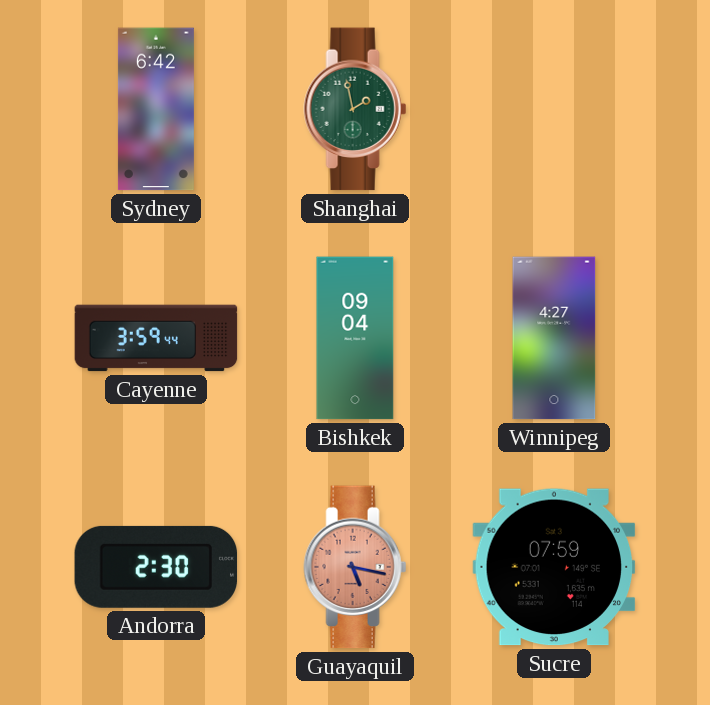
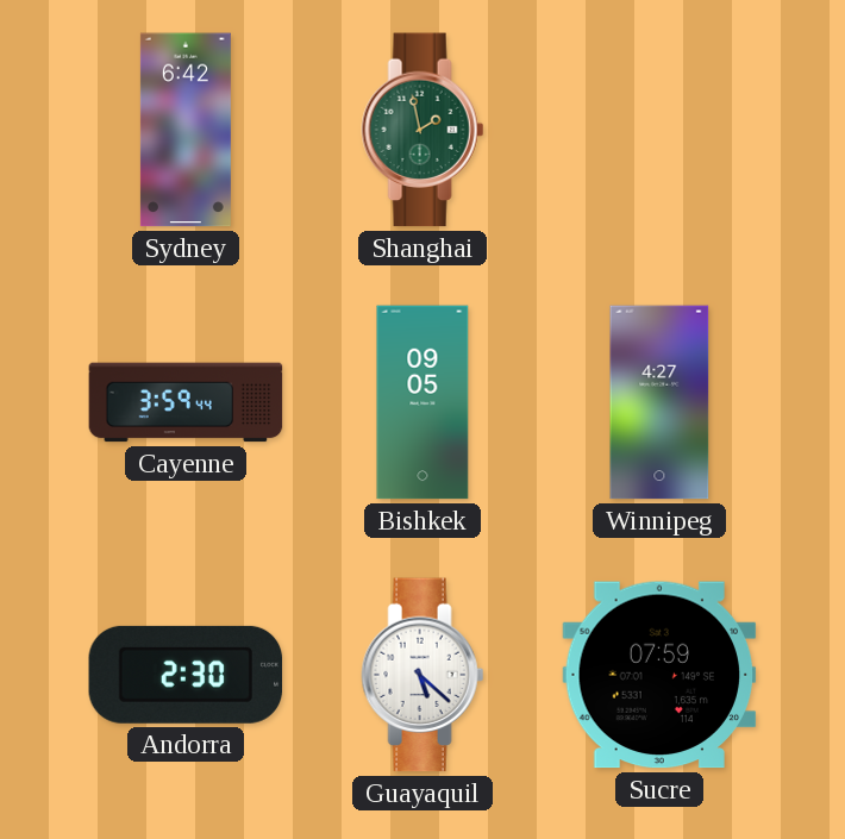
Bishkek: 09:04 -> 09:05 (422, 402)
Guayaquil: 5:17 -> 5:22 (422, 675)
Guayaquil dial: salmon -> white (422, 675)
